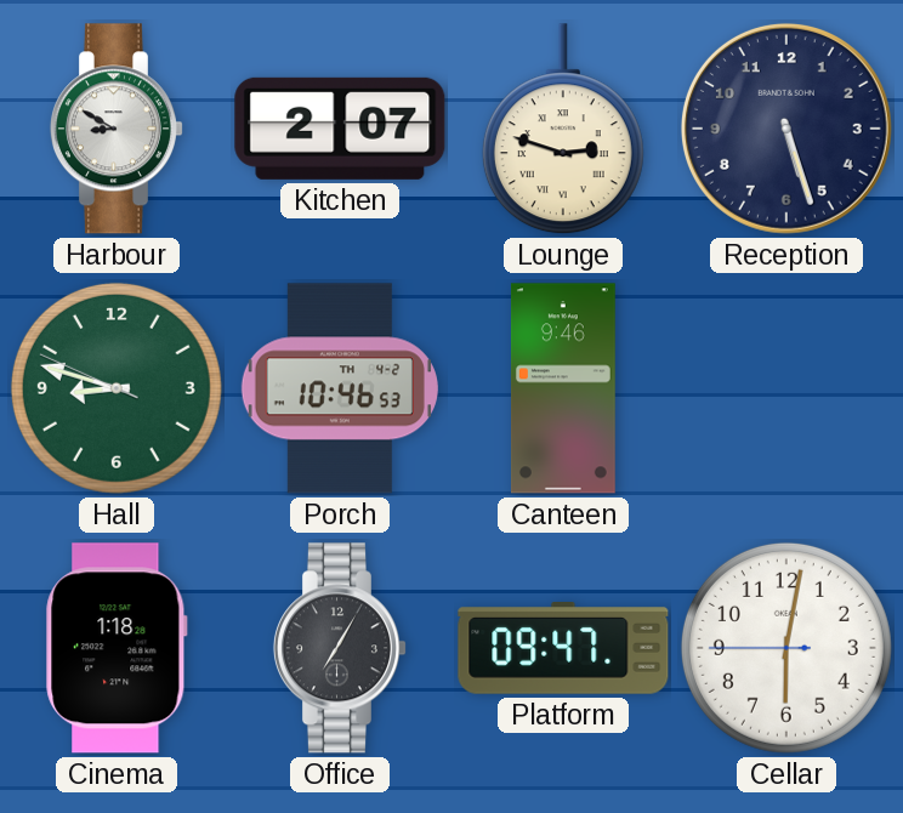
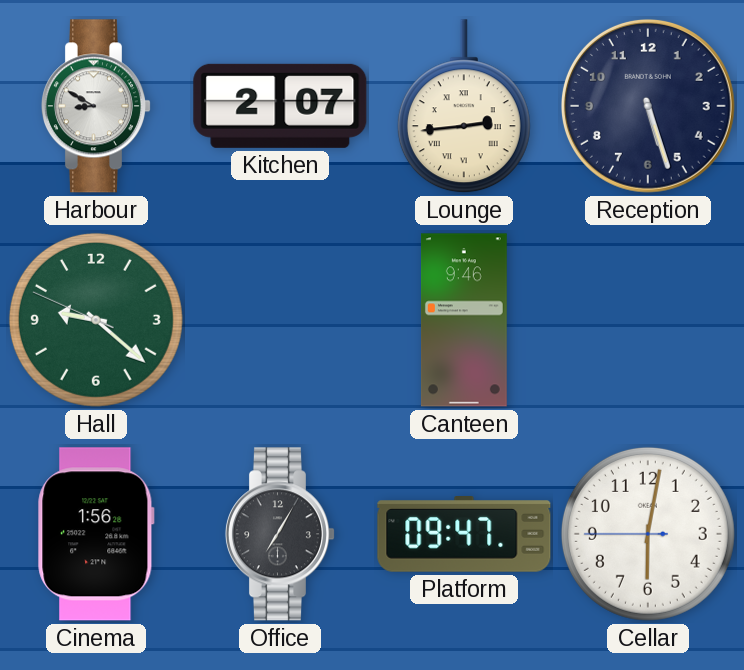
Lounge: 2:48 -> 2:44 (464, 107)
Hall: 8:47 -> 9:21 (96, 320)
Porch: 10:46 -> none (340, 388)
Cinema: 1:18 -> 1:56 (96, 534)
